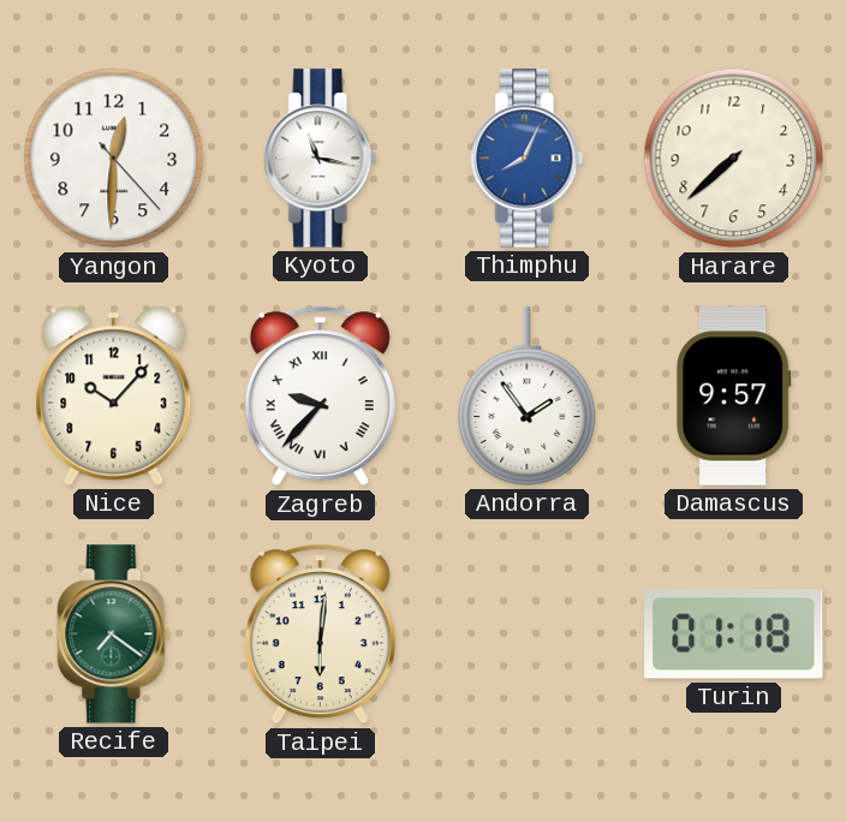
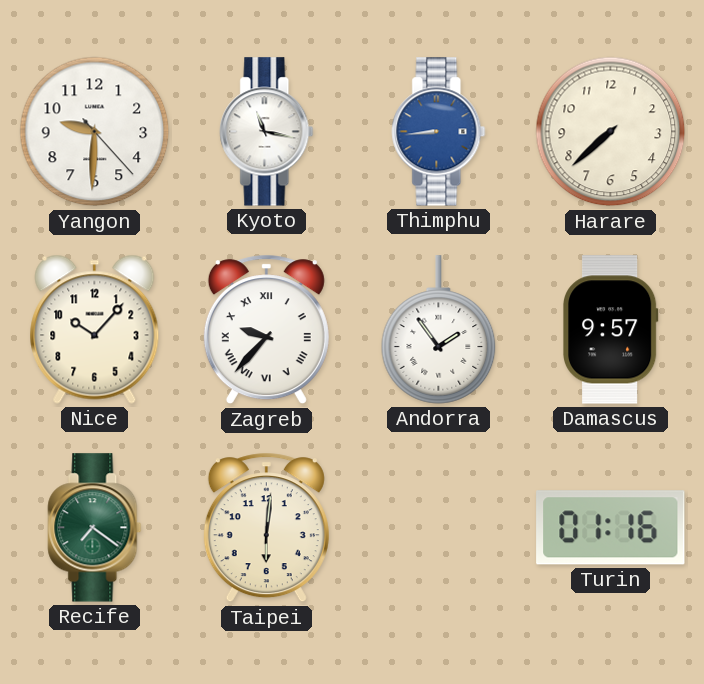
Yangon: 12:30 -> 9:30 (95, 132)
Thimphu: 8:04 -> 8:44 (439, 132)
Turin: 01:18 -> 01:16 (611, 528)
